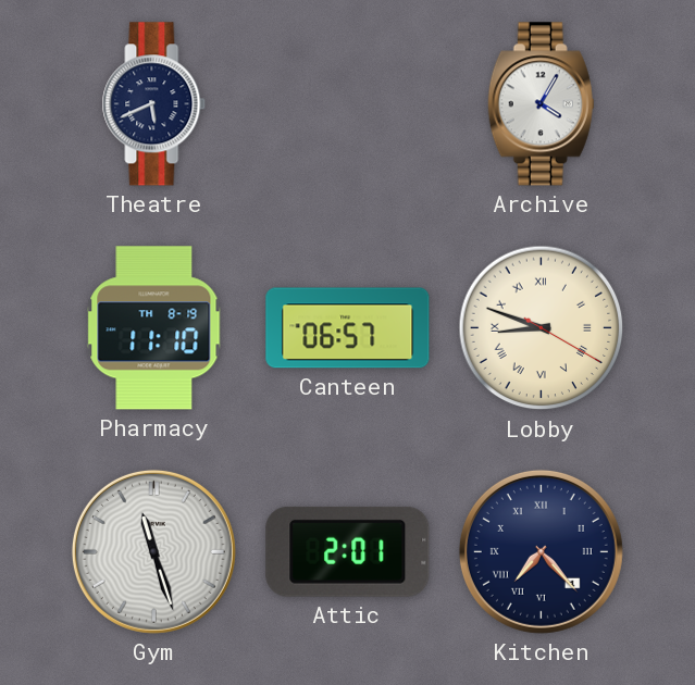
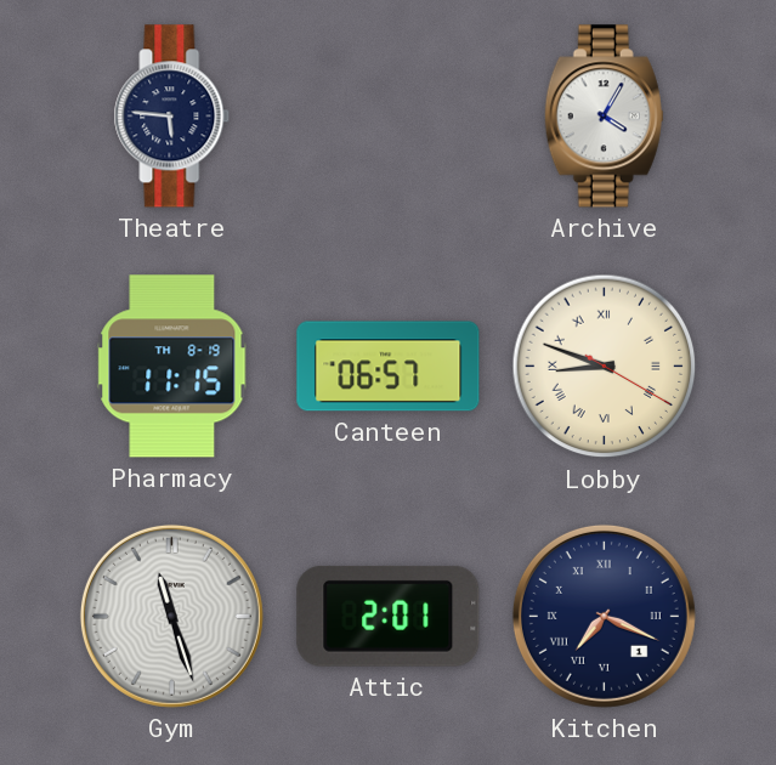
Theatre: 5:41 -> 5:46 (172, 117)
Pharmacy: 11:10 -> 11:15 (172, 367)
Kitchen: 7:23 -> 7:19 (604, 616)
